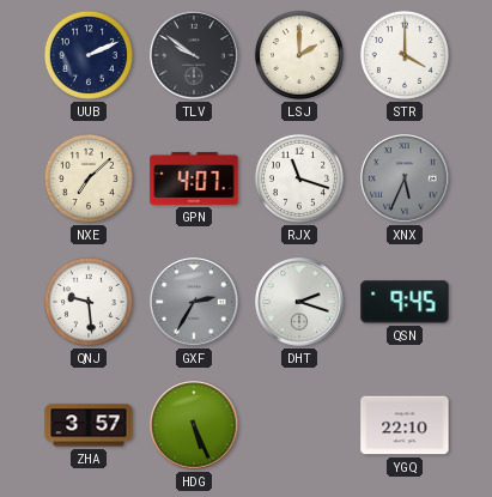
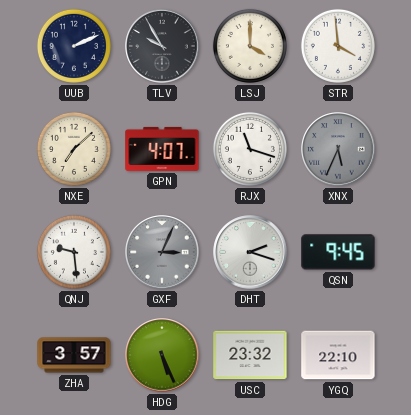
TLV: 9:51 -> 9:55 (162, 46)
LSJ: 2:00 -> 4:00 (250, 46)
STR: 4:00 -> 3:59 (338, 46)
GXF: 2:35 -> 3:04 (162, 252)
USC: none -> 23:32 (250, 355)
